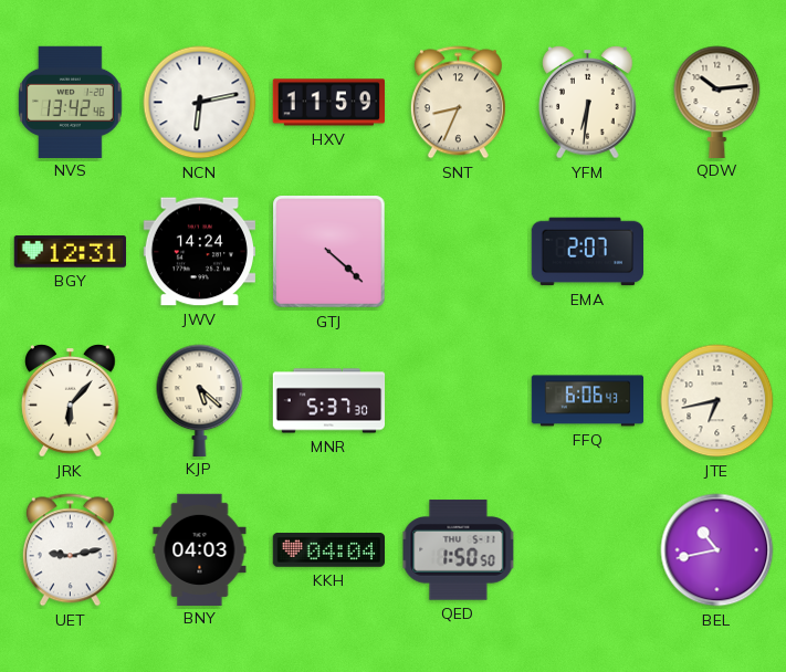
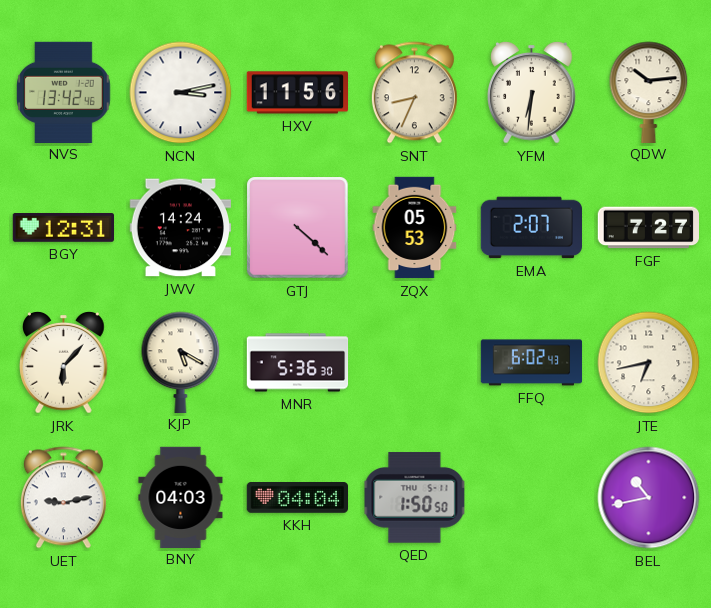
NCN: 6:13 -> 3:13 (181, 93)
HXV: 11:59 -> 11:56 (297, 93)
ZQX: none -> 05:53 (415, 228)
FGF: none -> 7:27 (648, 228)
KJP: 5:22 -> 5:20 (181, 362)
MNR: 5:37 -> 5:36 (298, 363)
FFQ: 6:06 -> 6:02 (532, 363)
